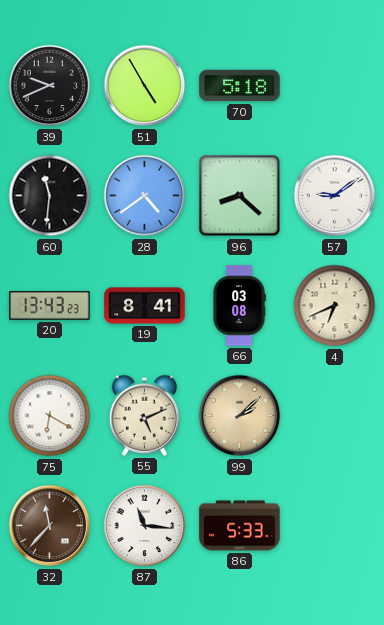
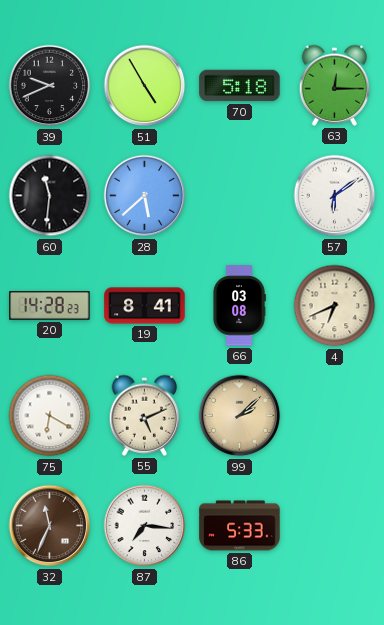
63: none -> 12:15 (335, 85)
28: 4:39 -> 5:38 (145, 196)
96: 8:22 -> none (240, 196)
57: 9:09 -> 6:09 (335, 196)
20: 13:43 -> 14:28 (50, 306)
32: 11:37 -> 11:34 (50, 526)
87: 11:16 -> 7:16 (145, 526)
